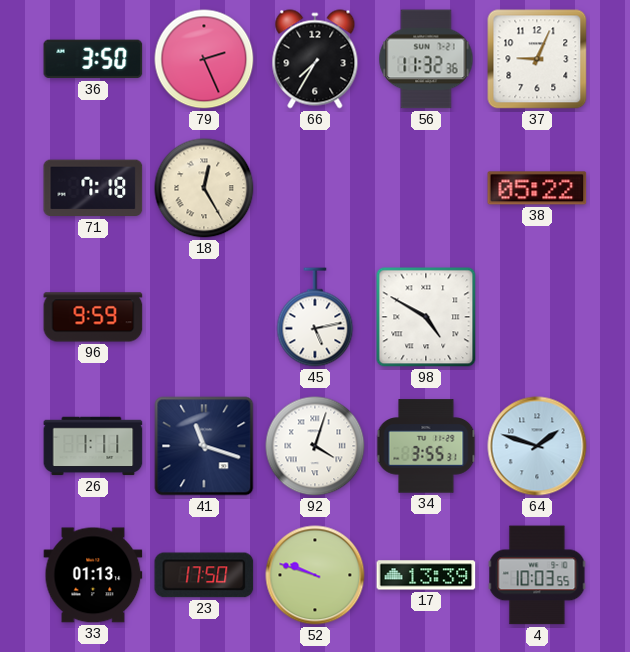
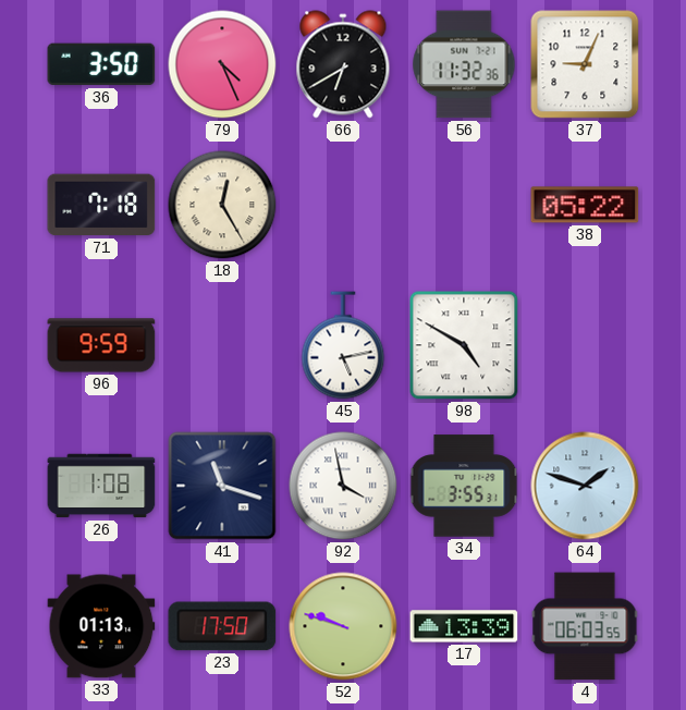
79: 2:26 -> 4:26 (222, 64)
66: 7:35 -> 6:40 (343, 64)
26: 1:11 -> 1:08 (101, 486)
92: 4:03 -> 3:58 (343, 486)
4: 10:03 -> 06:03 (585, 626)
